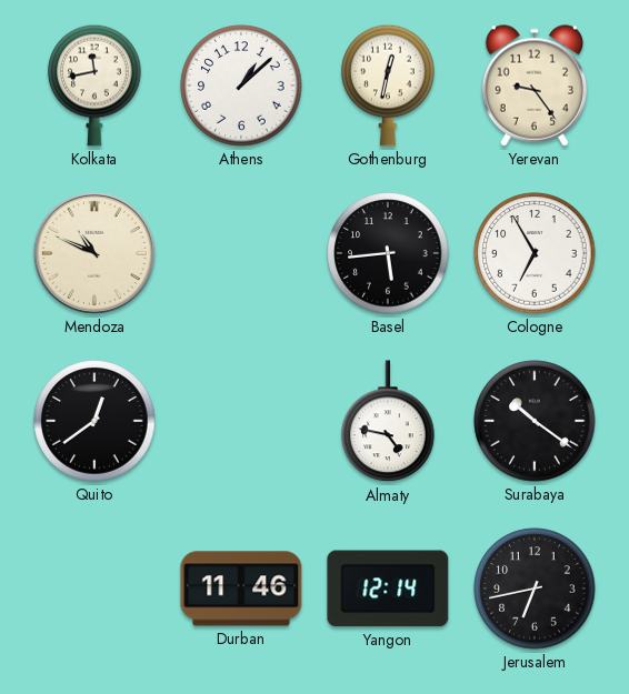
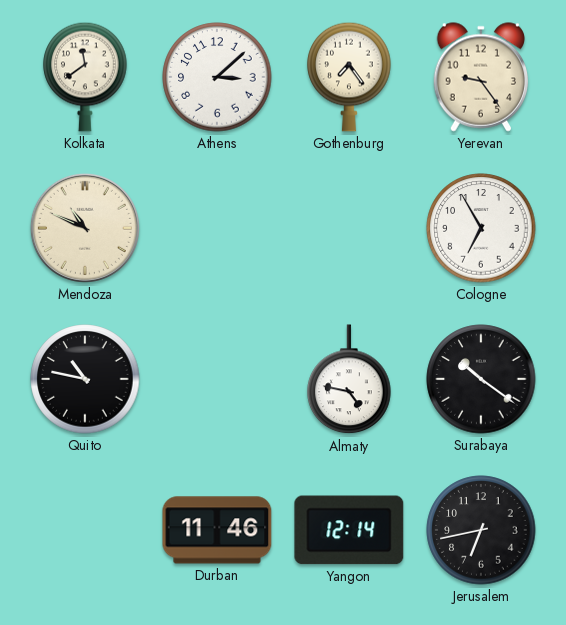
Kolkata: 11:43 -> 11:39 (85, 77)
Athens: 1:08 -> 3:08 (217, 77)
Gothenburg: 12:32 -> 7:24 (349, 77)
Basel: 5:44 -> none (388, 253)
Quito: 12:39 -> 10:47 (85, 379)
